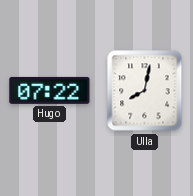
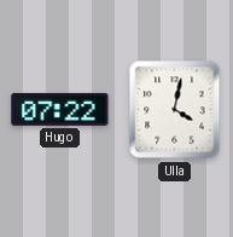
Ulla: 8:02 -> 4:02 (175, 110)
